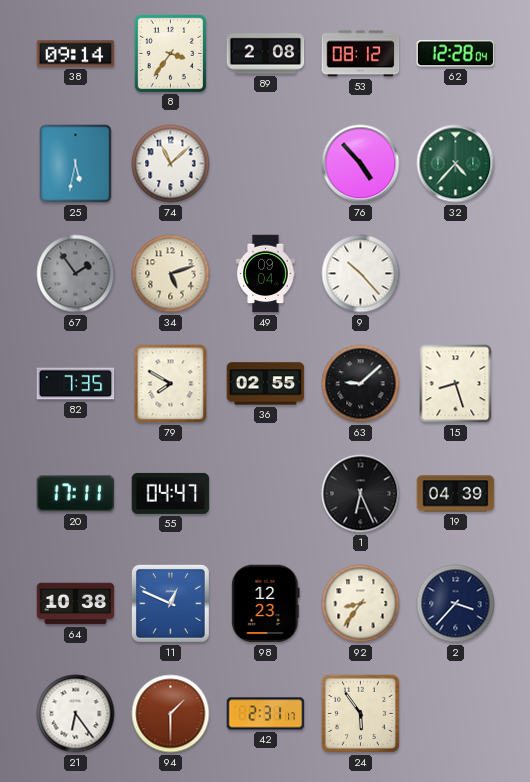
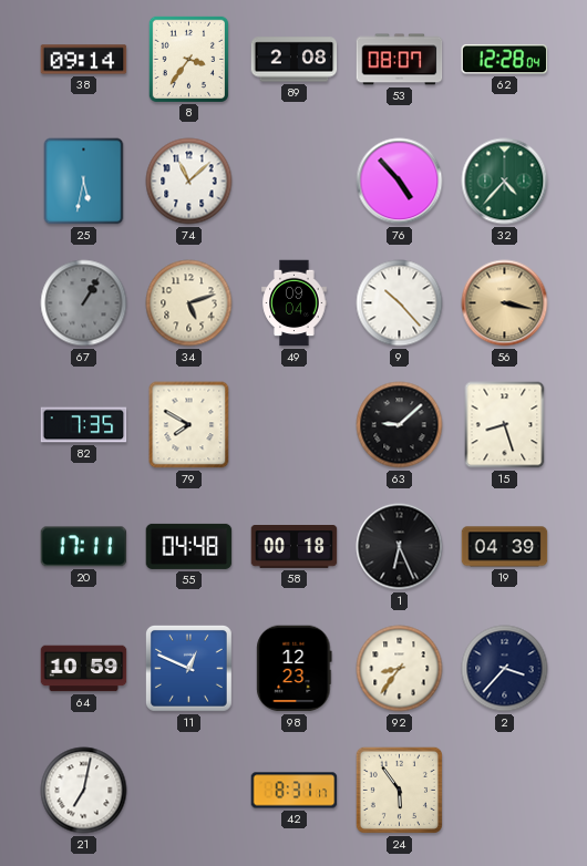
53: 08:12 -> 08:07 (400, 60)
67: 1:54 -> 1:05 (84, 303)
56: none -> 3:17 (505, 303)
36: 02:55 -> none (266, 384)
55: 04:47 -> 04:48 (189, 546)
58: none -> 00:18 (295, 547)
64: 10:38 -> 10:59 (84, 669)
21: 6:24 -> 7:02 (84, 791)
94: 1:30 -> none (171, 714)
42: 2:31 -> 8:31 (295, 791)
